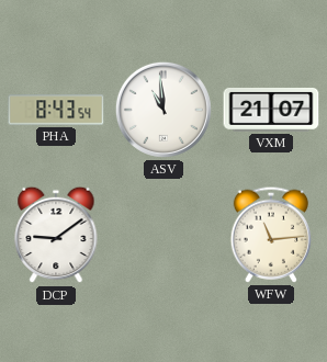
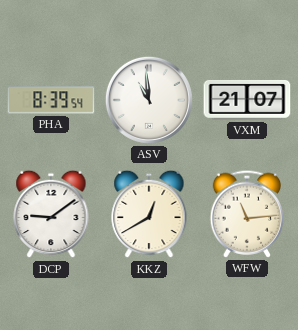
PHA: 8:43 -> 8:39 (51, 100)
KKZ: none -> 12:40 (149, 214)
